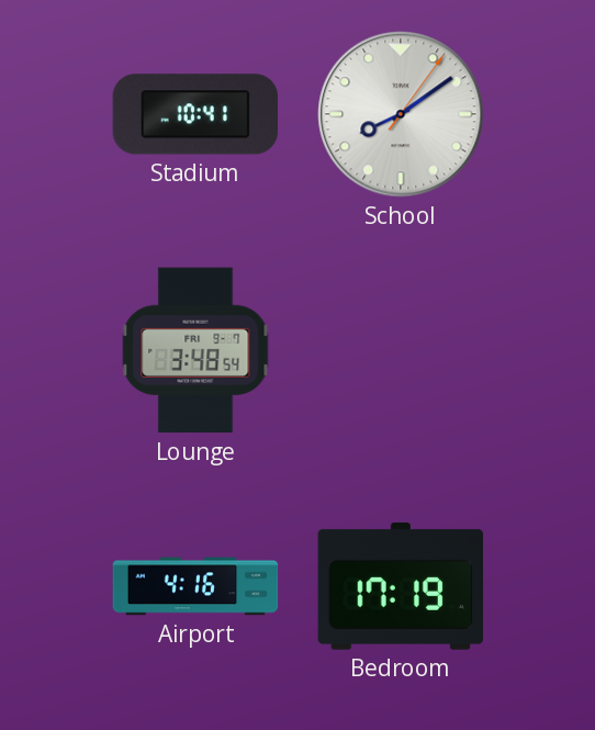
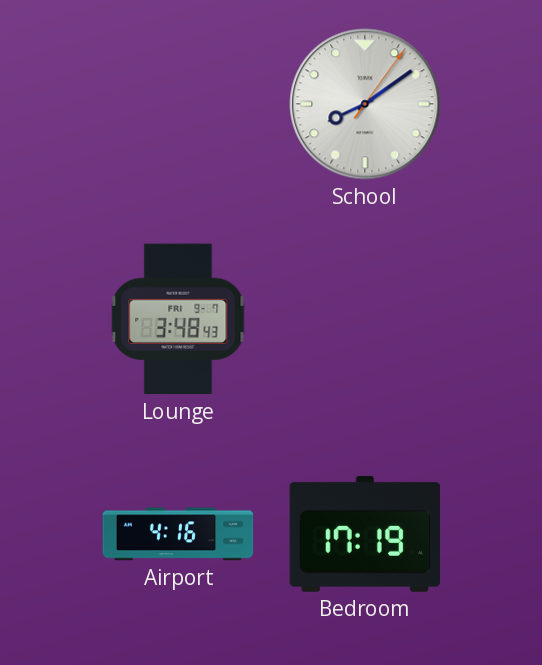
Stadium: 10:41 -> none (195, 114)
Lounge: 3:48:54 -> 3:48:43 (178, 319)
